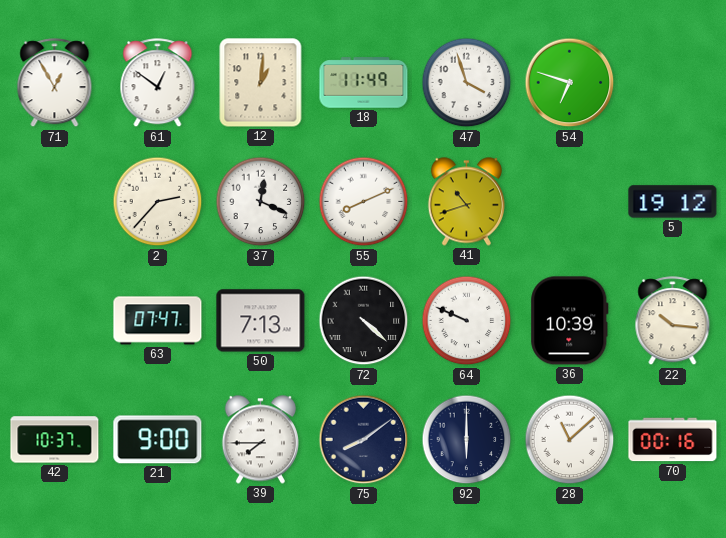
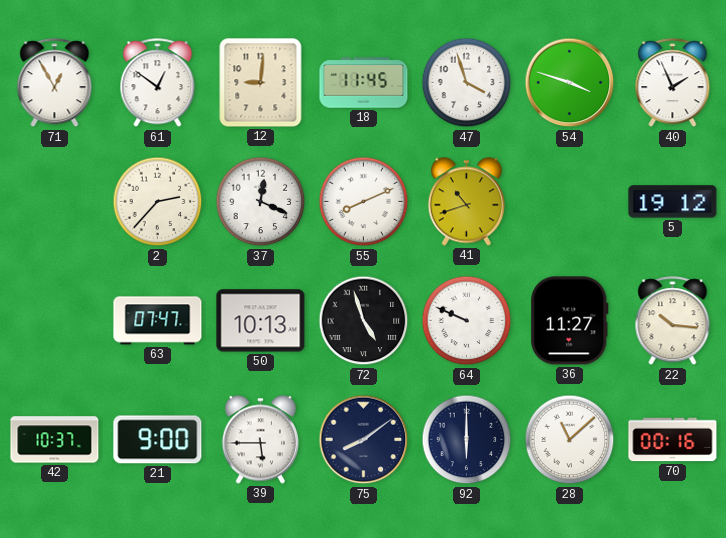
12: 1:01 -> 9:01 (261, 83)
18: 11:49 -> 11:45 (364, 83)
54: 6:48 -> 3:48 (570, 83)
40: none -> 1:56 (673, 83)
50: 7:13 -> 10:13 (261, 321)
72: 4:22 -> 4:57 (364, 321)
36: 10:39 -> 11:27 (570, 321)
39: 7:45 -> 5:45 (260, 440)
